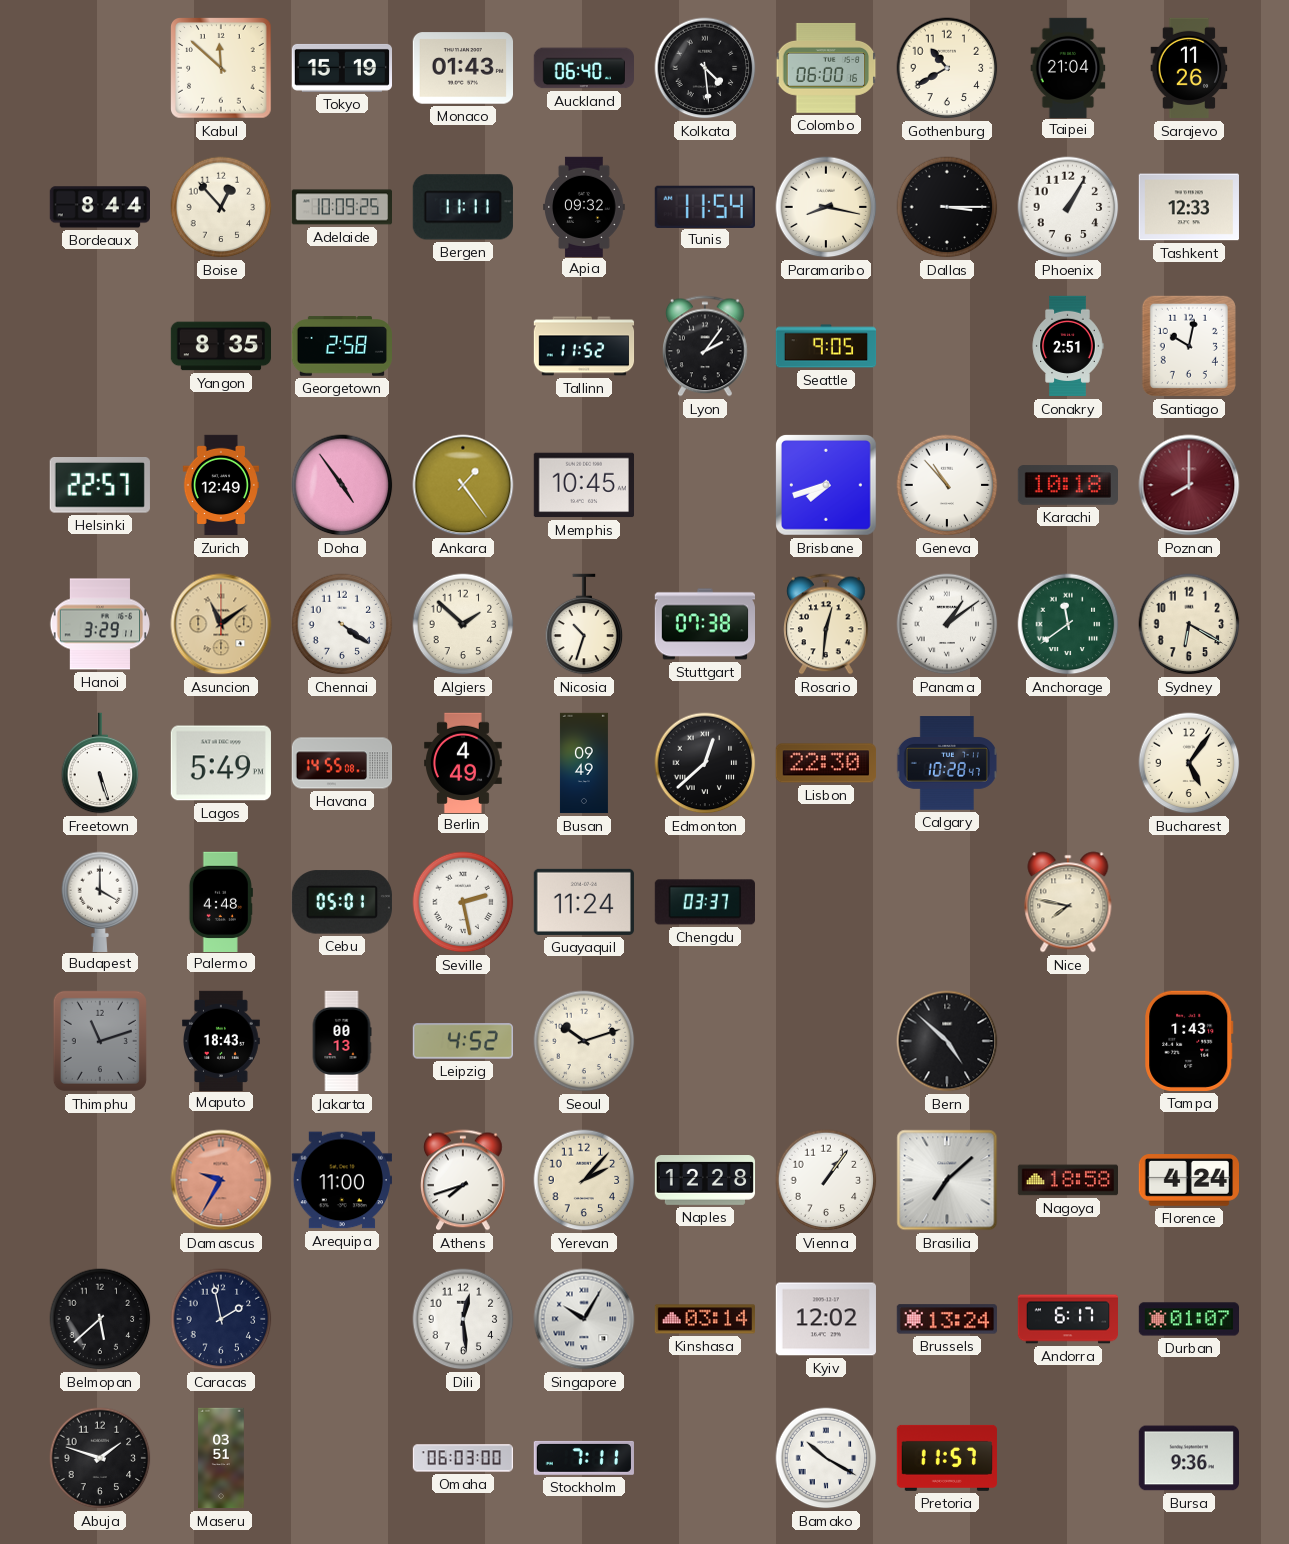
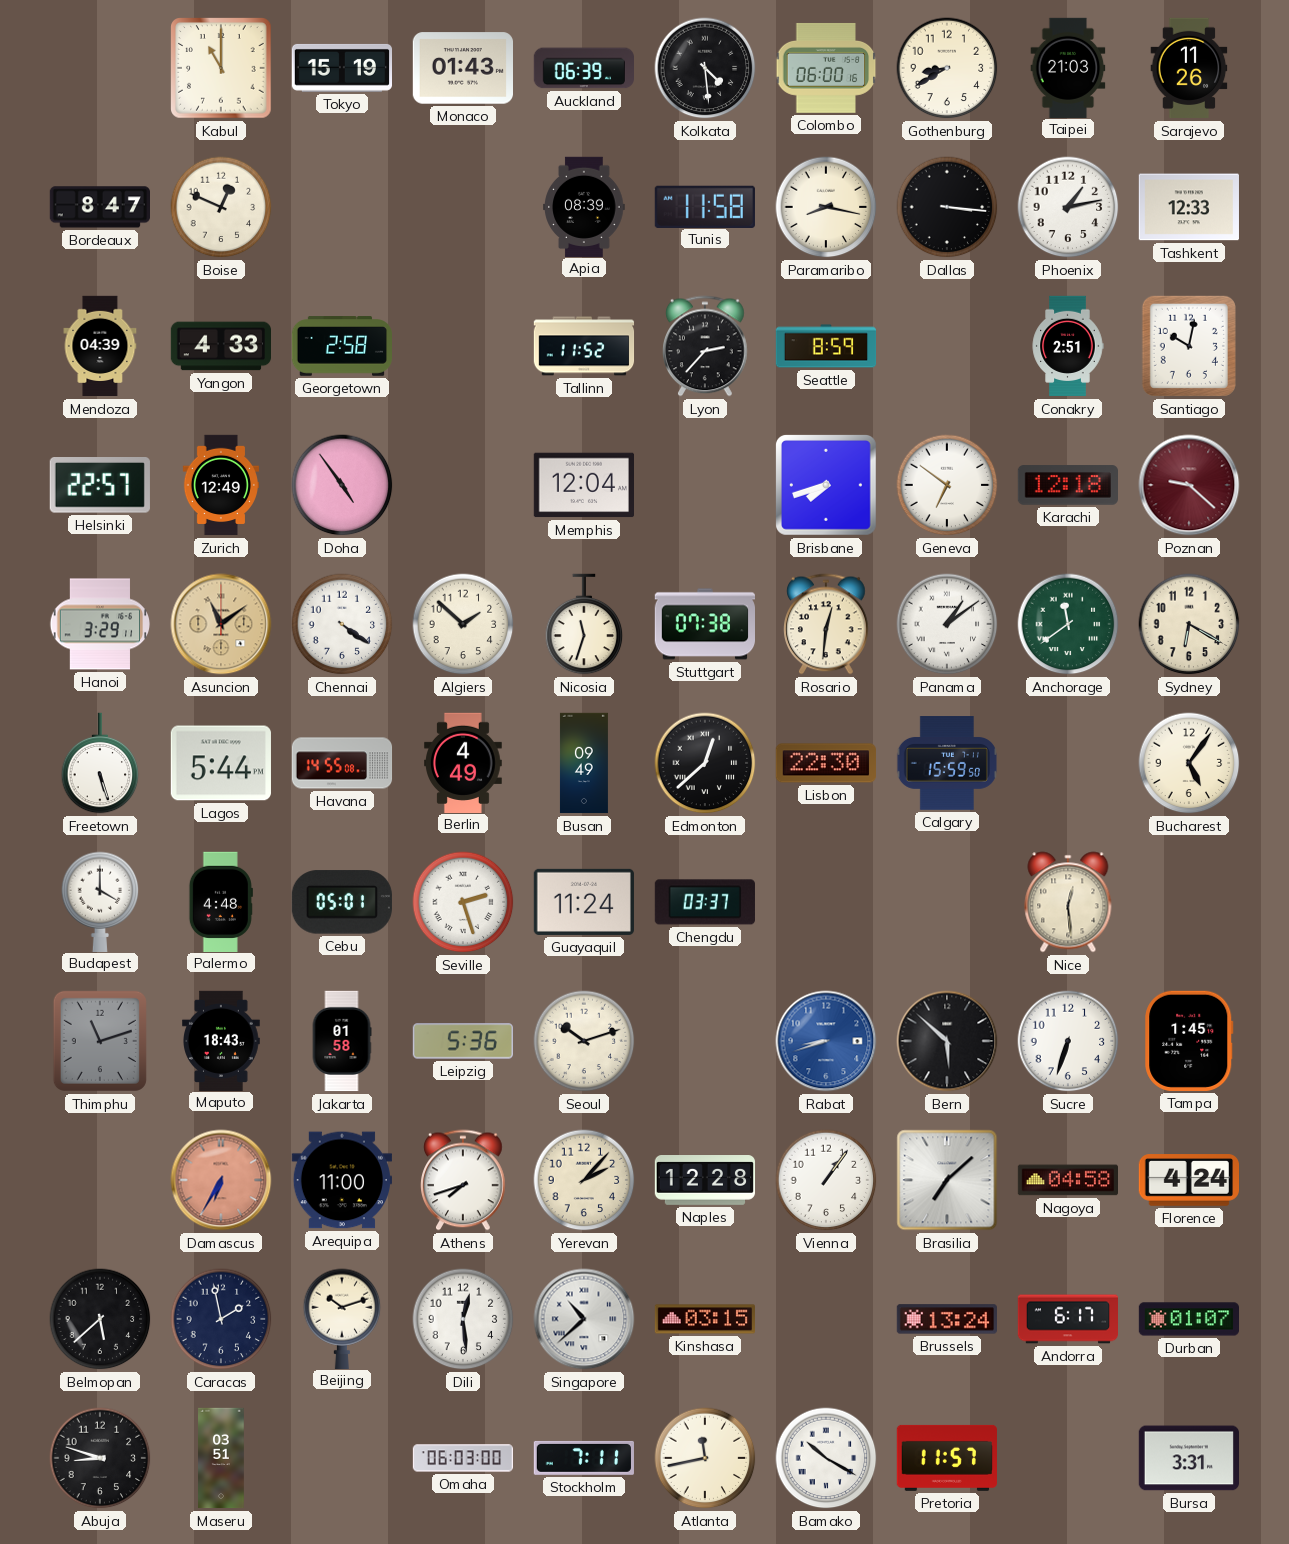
Kabul: 11:52 -> 11:00 (221, 68)
Auckland: 06:40 -> 06:39 (583, 68)
Gothenburg: 10:40 -> 8:40 (947, 68)
Taipei: 21:04 -> 21:03 (1068, 67)
Bordeaux: 8:44 -> 8:47 (99, 207)
Boise: 12:53 -> 12:49 (221, 207)
Adelaide: 10:09 -> none (341, 207)
Bergen: 11:11 -> none (463, 207)
Apia: 09:32 -> 08:39 (584, 206)
Tunis: 11:54 -> 11:58 (705, 206)
Dallas: 3:15 -> 3:16 (947, 207)
Phoenix: 1:05 -> 1:13 (1068, 207)
Mendoza: none -> 04:39 (100, 346)
Yangon: 8:35 -> 4:33 (220, 346)
Lyon: 2:06 -> 2:37 (706, 346)
Seattle: 9:05 -> 8:59 (826, 346)
Ankara: 1:24 -> none (463, 485)
Memphis: 10:45 -> 12:04 (583, 485)
Geneva: 10:53 -> 6:51 (947, 485)
Karachi: 10:18 -> 12:18 (1067, 485)
Poznan: 8:00 -> 9:22 (1189, 485)
Nicosia: 10:33 -> 11:33 (584, 624)
Lagos: 5:49 -> 5:44 (221, 763)
Calgary: 10:28 -> 15:59 (946, 763)
Seville: 2:28 -> 2:27 (463, 902)
Nice: 7:47 -> 12:29 (1068, 902)
Jakarta: 00:13 -> 01:58 (342, 1041)
Leipzig: 4:52 -> 5:36 (462, 1041)
Rabat: none -> 8:42 (826, 1041)
Bern: 4:52 -> 5:52 (947, 1041)
Sucre: none -> 6:33 (1068, 1041)
Tampa: 1:43 -> 1:45 (1189, 1041)
Damascus: 9:35 -> 6:35 (221, 1180)
Nagoya: 18:58 -> 04:58 (1067, 1180)
Beijing: none -> 10:12 (342, 1318)
Singapore: 10:05 -> 10:38 (584, 1319)
Kinshasa: 03:14 -> 03:15 (704, 1319)
Kyiv: 12:02 -> none (826, 1319)
Abuja: 1:48 -> 8:48 (100, 1458)
Atlanta: none -> 11:43 (705, 1458)
Bursa: 9:36 -> 3:31 (1188, 1458)
